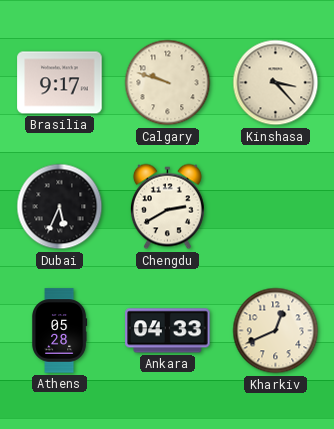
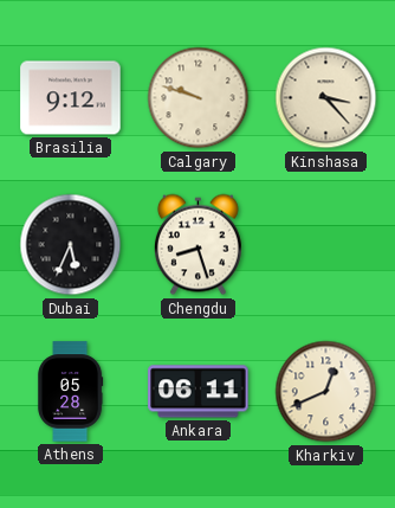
Brasilia: 9:17 -> 9:12 (71, 98)
Chengdu: 2:40 -> 8:27 (197, 245)
Ankara: 04:33 -> 06:11 (199, 392)
